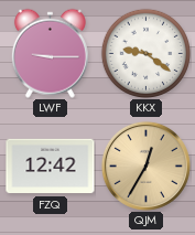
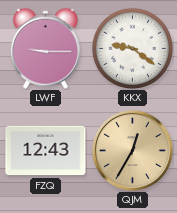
FZQ: 12:42 -> 12:43 (46, 151)
